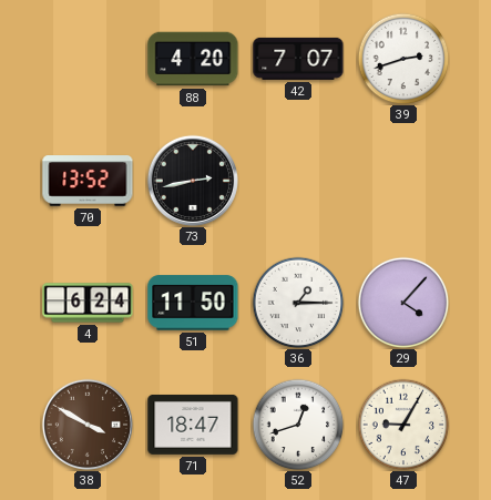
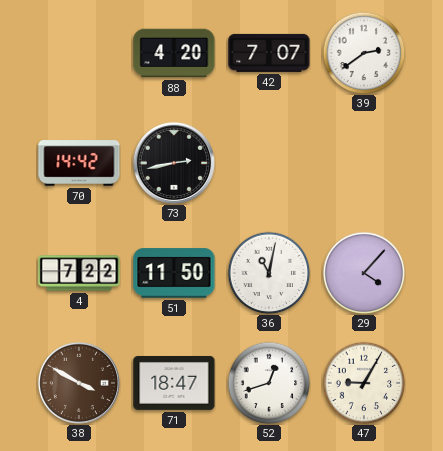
39: 2:42 -> 2:39 (364, 53)
70: 13:52 -> 14:42 (79, 163)
4: 6:24 -> 7:22 (79, 273)
36: 1:15 -> 11:02 (269, 273)
